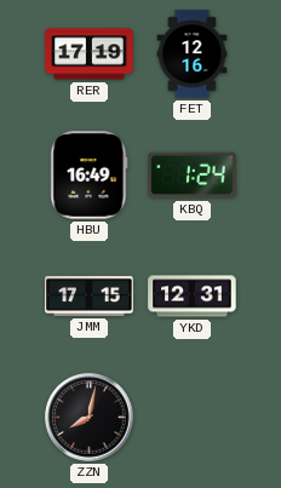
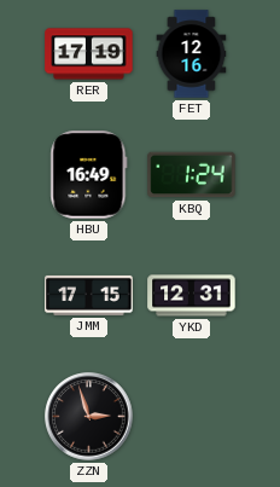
ZZN: 8:02 -> 2:57 (89, 417)
